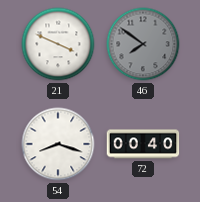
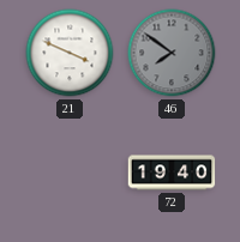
54: 8:18 -> none (58, 144)
72: 00:40 -> 19:40 (172, 173)
